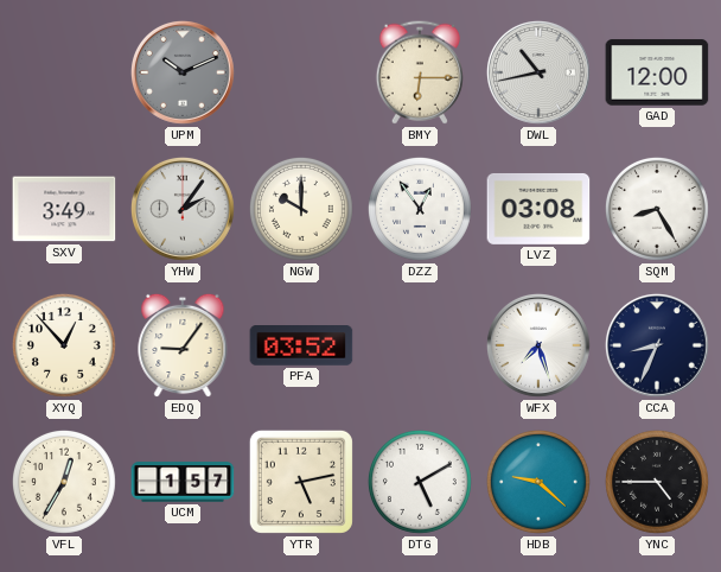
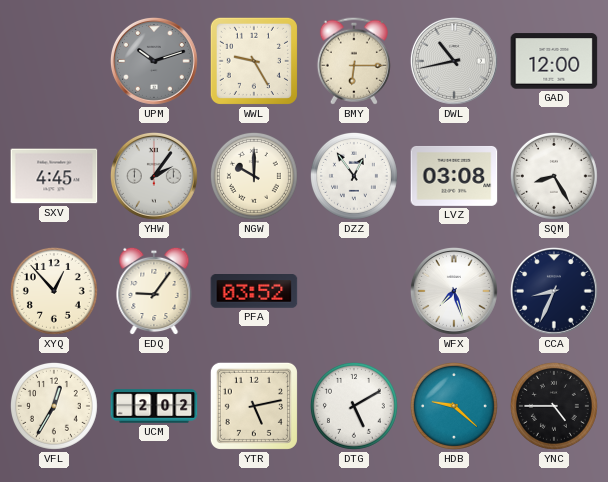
UPM: 10:11 -> 10:12 (154, 61)
WWL: none -> 9:25 (254, 61)
SXV: 3:49 -> 4:45 (54, 176)
UCM: 1:57 -> 2:02 (154, 406)
